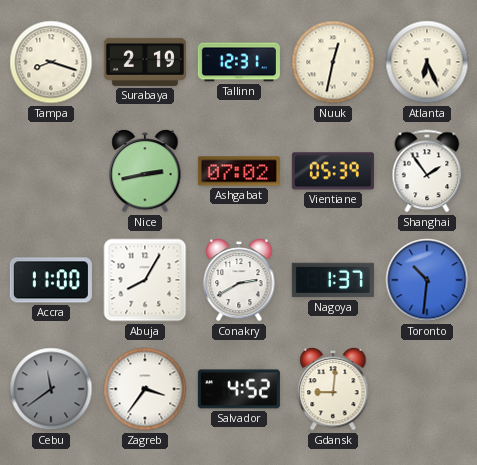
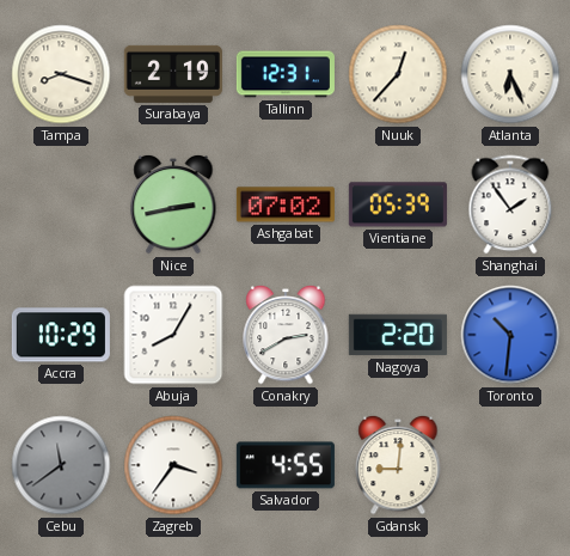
Nuuk: 12:32 -> 12:37 (398, 74)
Accra: 11:00 -> 10:29 (61, 335)
Nagoya: 1:37 -> 2:20 (398, 335)
Salvador: 4:52 -> 4:55 (286, 465)
